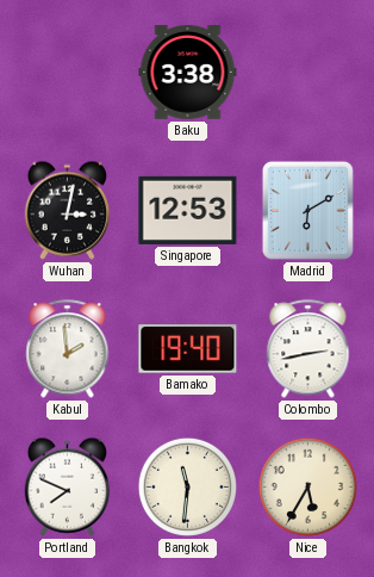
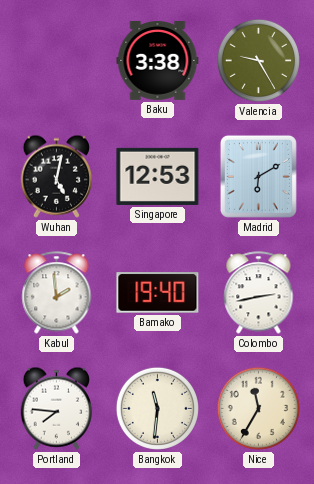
Valencia: none -> 9:25 (258, 60)
Wuhan: 3:02 -> 5:02 (57, 176)
Portland: 7:49 -> 7:46 (57, 408)
Nice: 5:35 -> 11:35 (258, 408)
